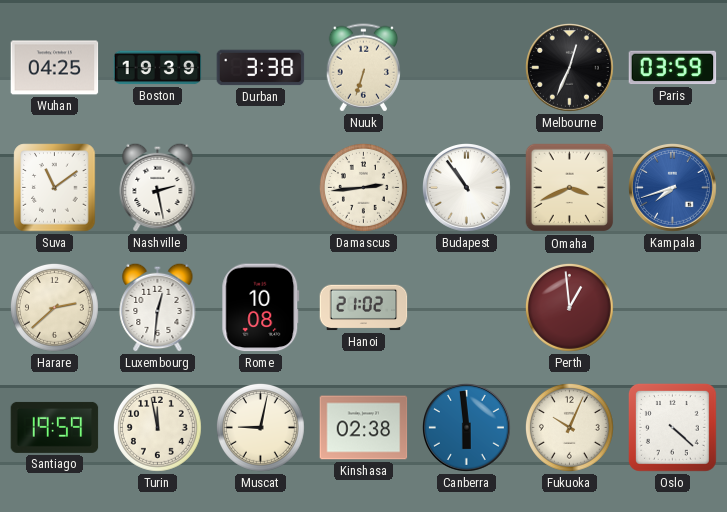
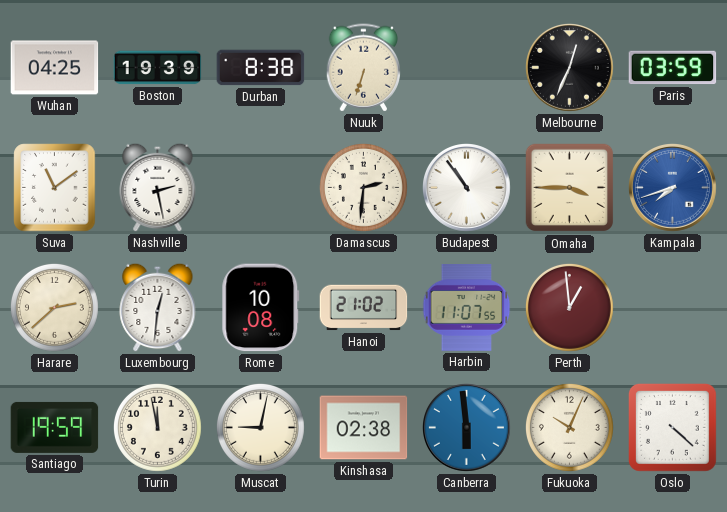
Durban: 3:38 -> 8:38 (261, 68)
Damascus: 2:44 -> 2:31 (363, 187)
Omaha: 3:41 -> 3:45 (570, 188)
Harbin: none -> 11:07 (467, 308)
